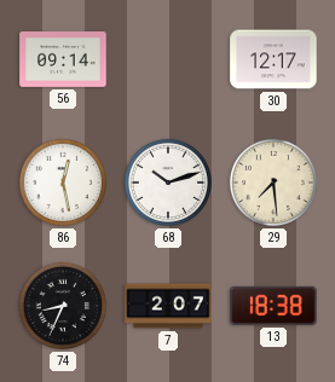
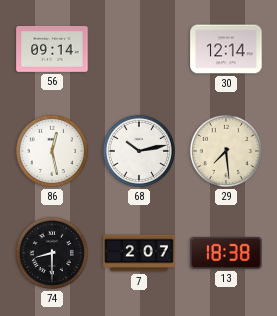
30: 12:17 -> 12:14 (226, 49)
68: 10:12 -> 10:13 (139, 151)
74: 8:34 -> 8:30 (52, 253)
